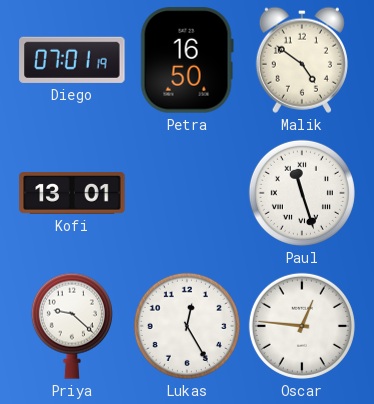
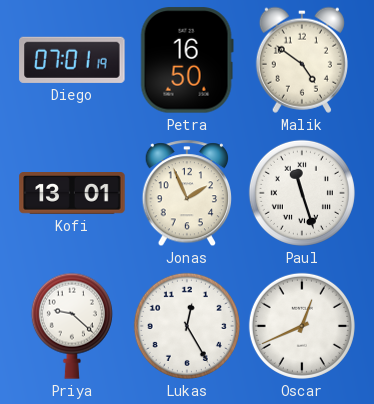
Jonas: none -> 1:56 (187, 194)
Oscar: 12:46 -> 12:41 (302, 326)
